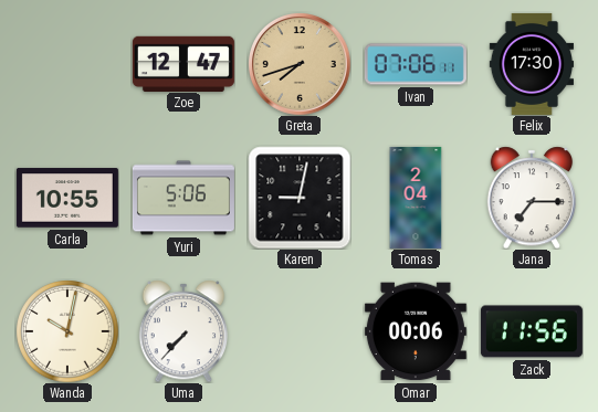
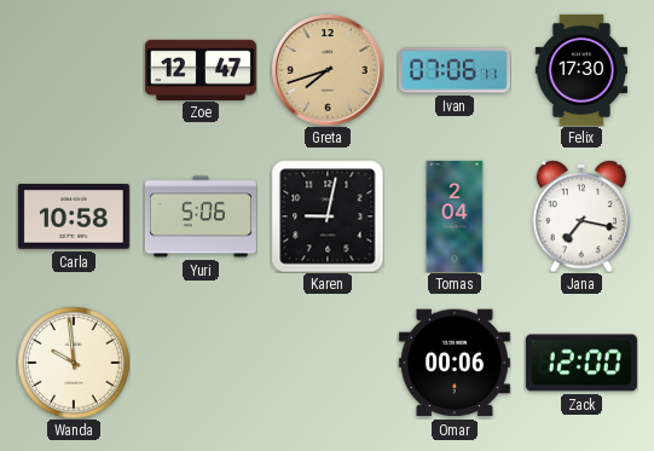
Carla: 10:55 -> 10:58 (74, 216)
Jana: 7:15 -> 7:17 (581, 216)
Wanda: 10:02 -> 9:59 (74, 363)
Uma: 7:37 -> none (183, 331)
Zack: 11:56 -> 12:00 (581, 363)
